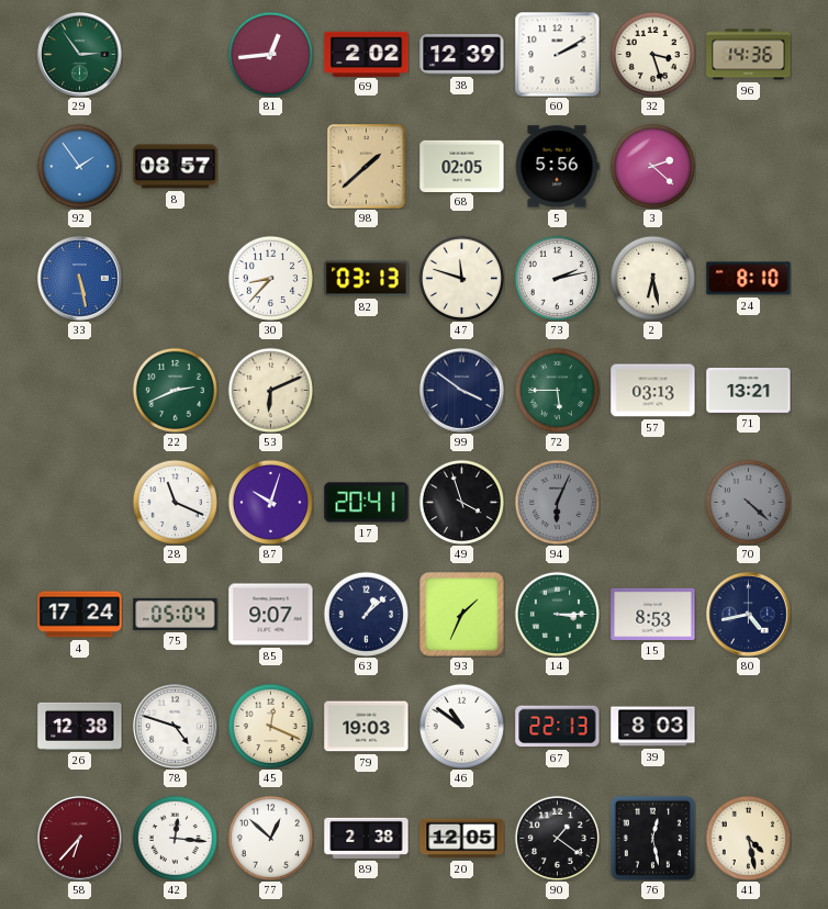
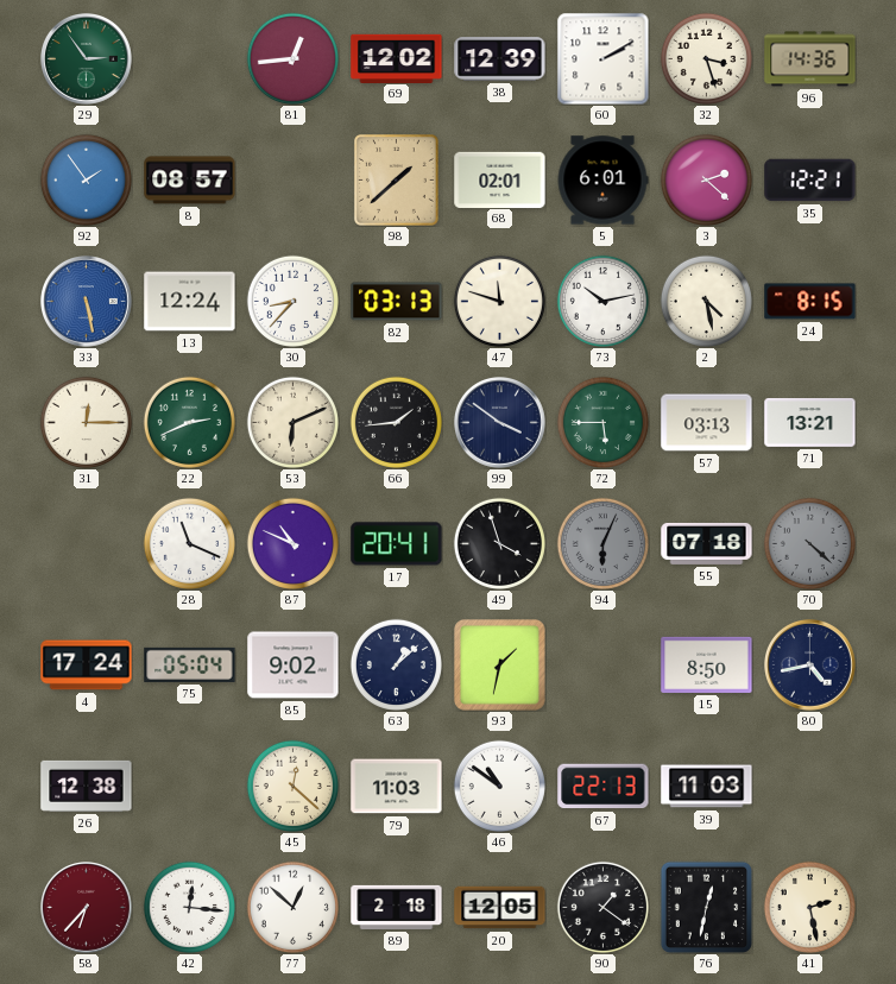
69: 2:02 -> 12:02 (397, 58)
68: 02:05 -> 02:01 (500, 179)
5: 5:56 -> 6:01 (602, 181)
35: none -> 12:21 (810, 181)
13: none -> 12:24 (190, 302)
73: 2:13 -> 10:13 (602, 301)
2: 6:28 -> 4:28 (706, 301)
24: 8:10 -> 8:15 (810, 302)
31: none -> 12:15 (86, 422)
66: none -> 1:44 (396, 422)
87: 10:03 -> 10:49 (292, 543)
55: none -> 07:18 (707, 543)
85: 9:07 -> 9:02 (294, 666)
93: 1:34 -> 1:32 (500, 666)
14: 3:15 -> none (557, 614)
15: 8:53 -> 8:50 (707, 664)
78: 4:48 -> none (176, 727)
45: 12:19 -> 12:22 (292, 786)
79: 19:03 -> 11:03 (397, 787)
39: 8:03 -> 11:03 (707, 787)
89: 2:38 -> 2:18 (397, 907)
76: 12:28 -> 12:32 (706, 907)
41: 4:28 -> 2:28 (809, 907)
